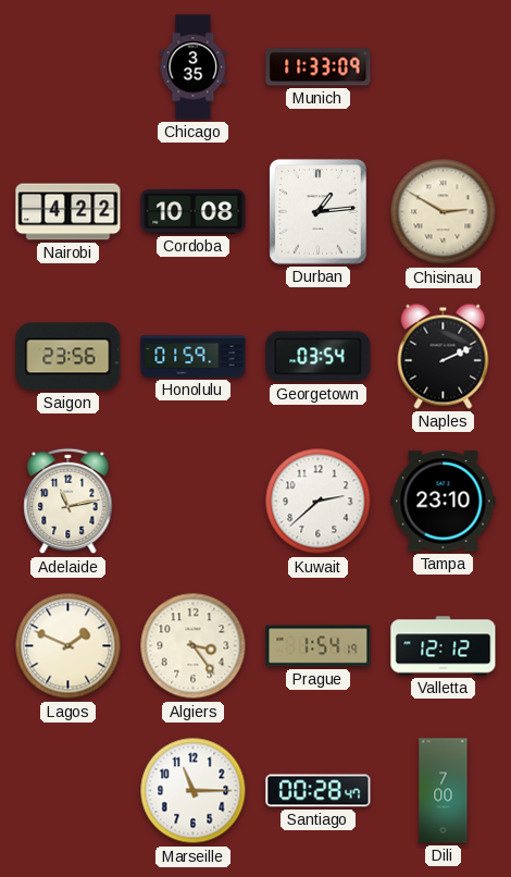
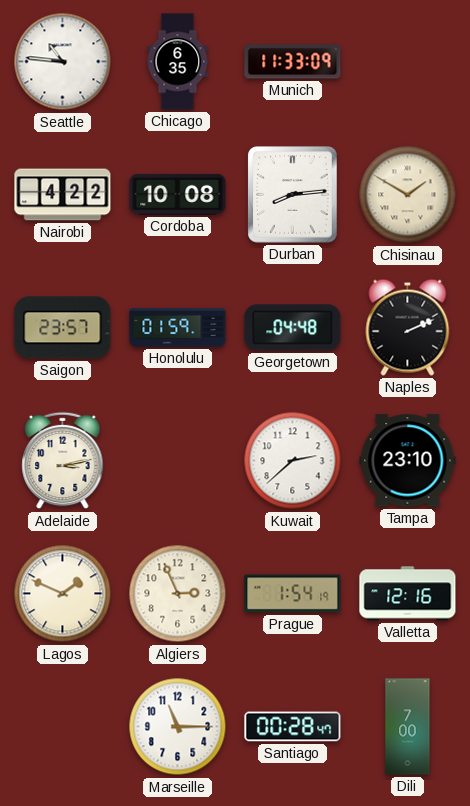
Seattle: none -> 10:46 (63, 62)
Chicago: 3:35 -> 6:35 (178, 62)
Durban: 1:14 -> 8:14 (293, 195)
Chisinau: 2:50 -> 1:50 (408, 195)
Saigon: 23:56 -> 23:57 (63, 328)
Georgetown: 03:54 -> 04:48 (293, 328)
Adelaide: 11:13 -> 3:13 (63, 461)
Algiers: 3:24 -> 2:56 (178, 594)
Valletta: 12:12 -> 12:16 (408, 594)
